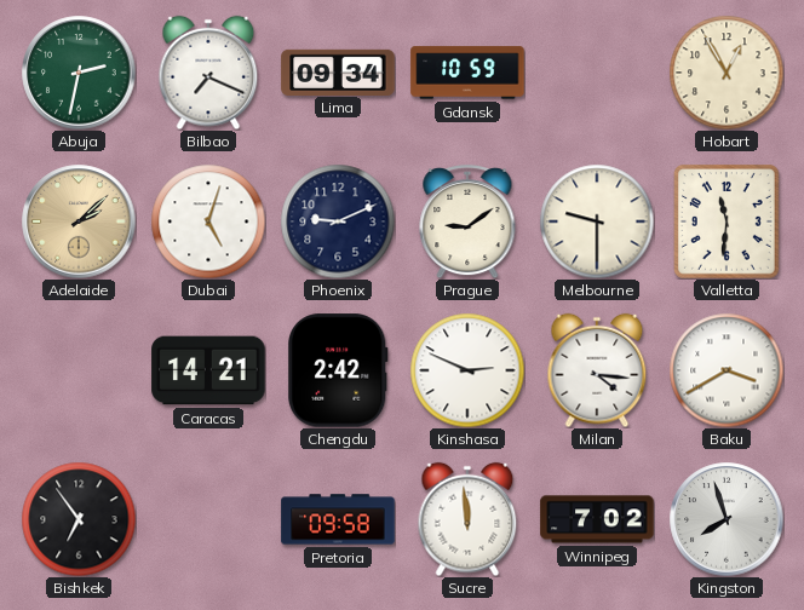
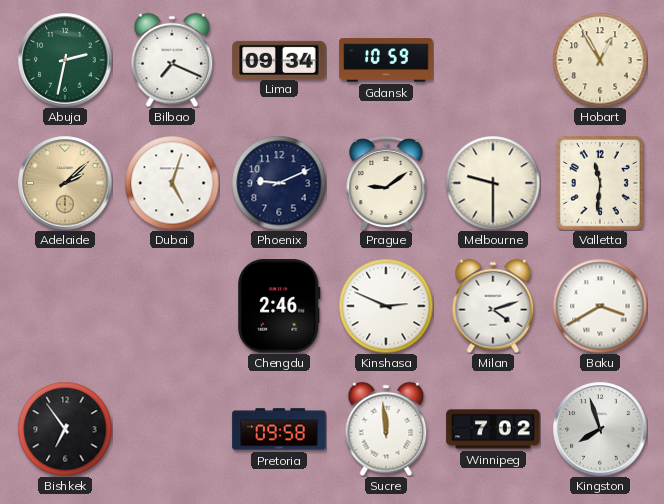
Caracas: 14:21 -> none (208, 370)
Chengdu: 2:42 -> 2:46 (280, 306)
Milan: 4:16 -> 4:12 (493, 306)
